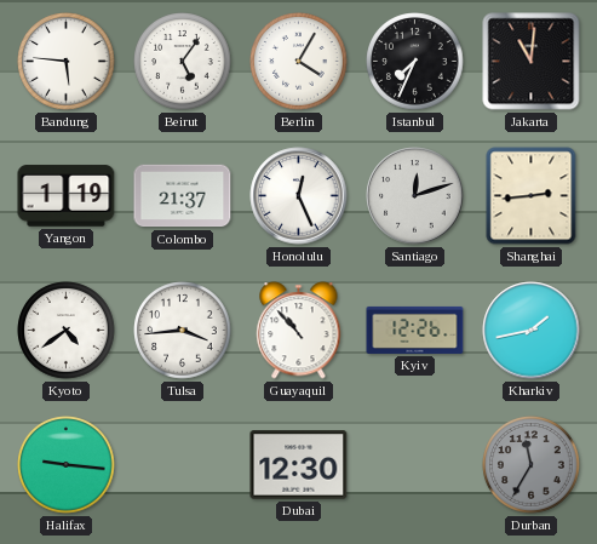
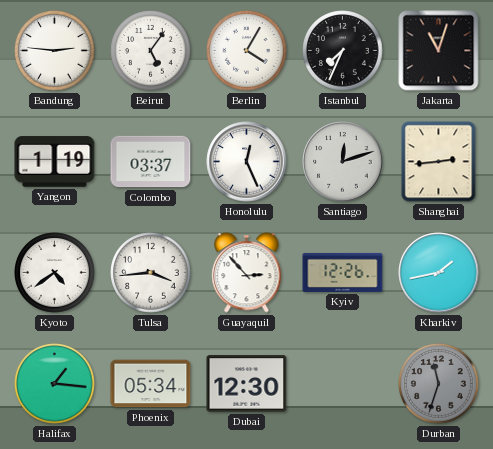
Bandung: 5:46 -> 2:46 (55, 51)
Jakarta: 11:01 -> 11:03 (439, 51)
Colombo: 21:37 -> 03:37 (151, 162)
Guayaquil: 10:53 -> 2:53 (247, 273)
Halifax: 9:16 -> 1:16 (55, 384)
Phoenix: none -> 05:34 (151, 384)
Durban: 11:35 -> 11:33 (439, 384)
